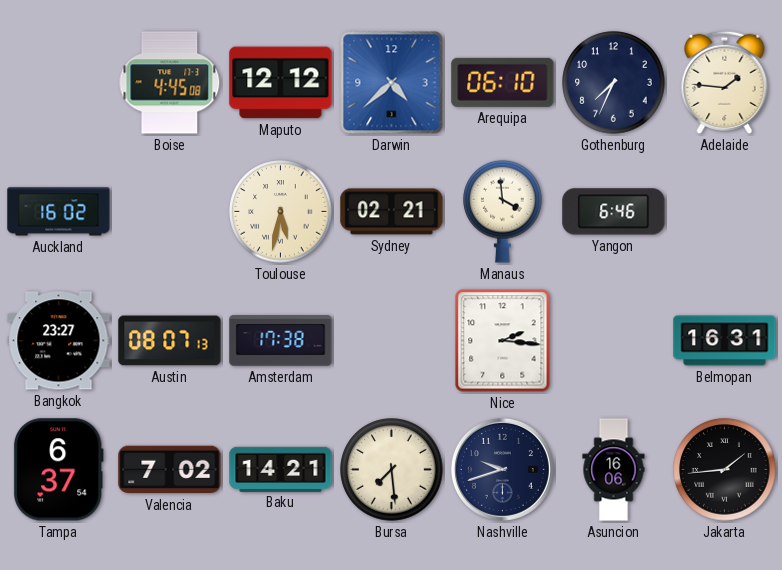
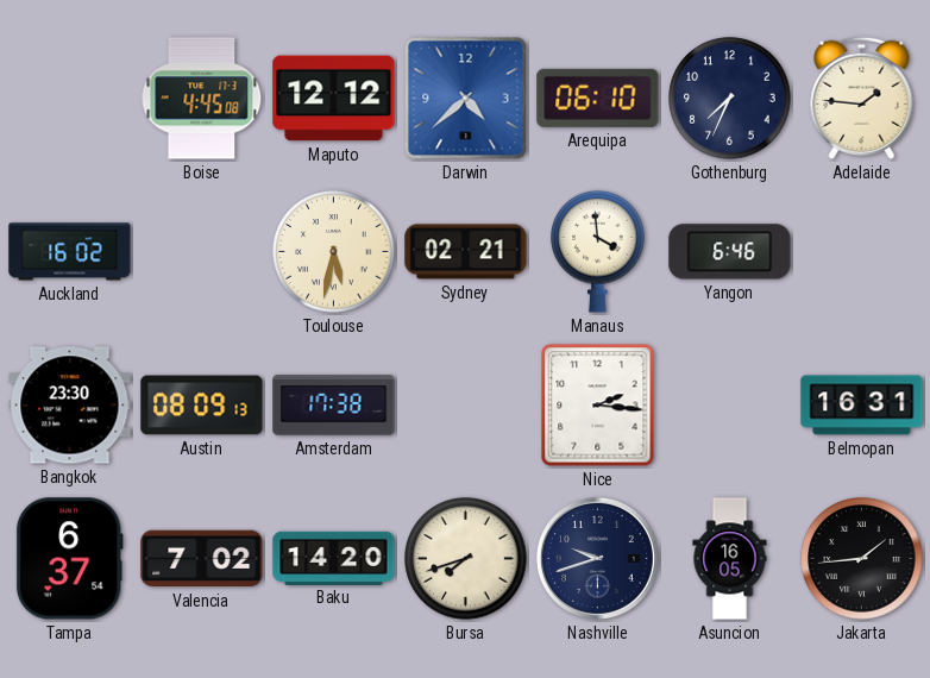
Bangkok: 23:27 -> 23:30 (70, 406)
Austin: 08:07 -> 08:09 (202, 406)
Baku: 14:21 -> 14:20 (334, 558)
Bursa: 7:29 -> 7:42 (466, 559)
Asuncion: 16:06 -> 16:05 (730, 559)
